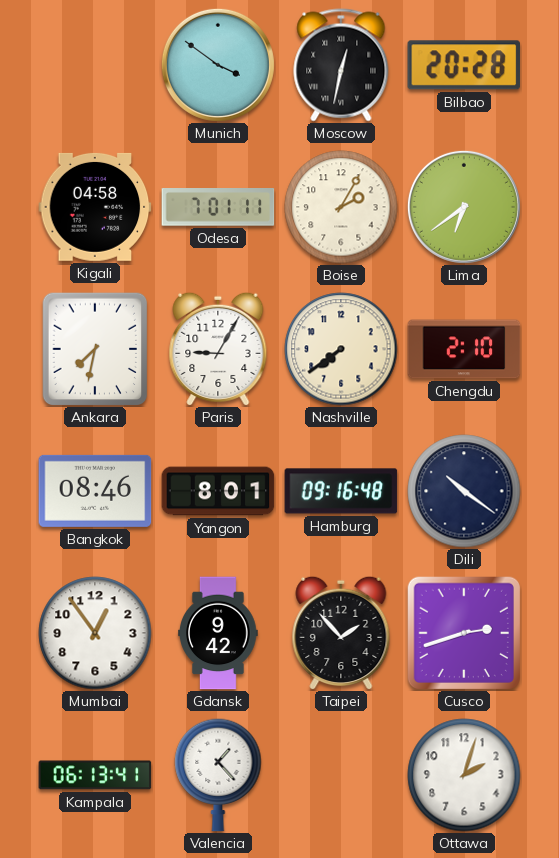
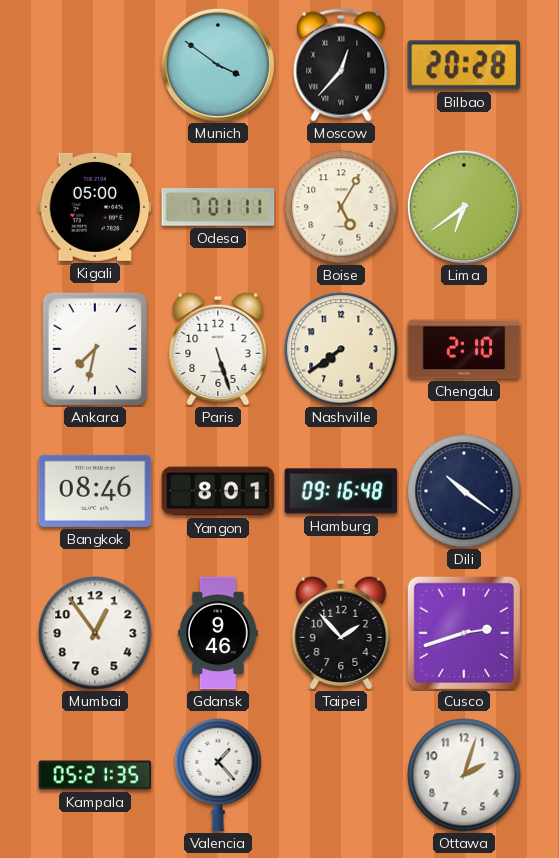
Moscow: 12:32 -> 12:37 (341, 65)
Kigali: 04:58 -> 05:00 (95, 207)
Boise: 2:05 -> 5:05 (341, 207)
Paris: 9:05 -> 5:27 (218, 349)
Gdansk: 9:42 -> 9:46 (219, 633)
Kampala: 06:13 -> 05:21 (95, 775)
